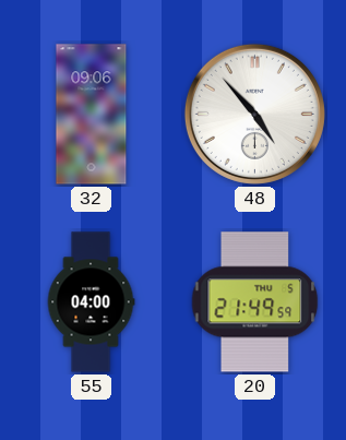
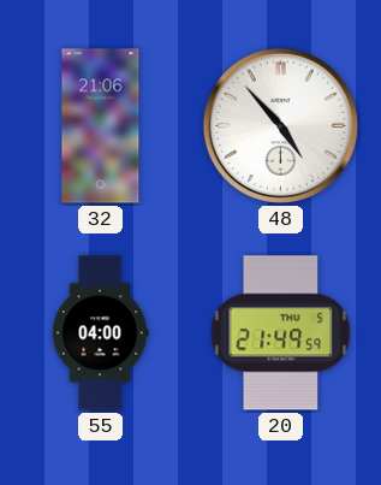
32: 09:06 -> 21:06 (101, 126)
